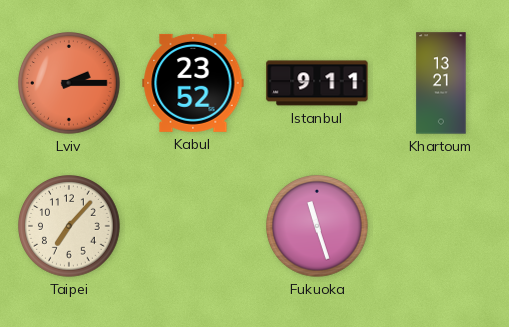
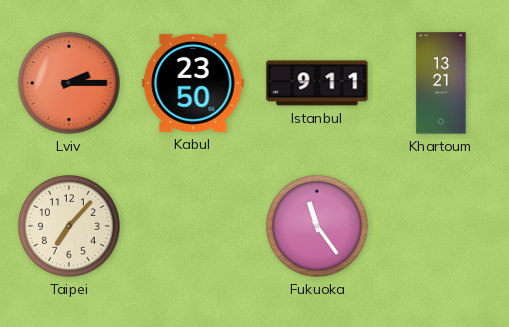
Kabul: 23:52 -> 23:50 (193, 83)
Fukuoka: 11:27 -> 11:24 (318, 227)
